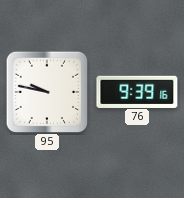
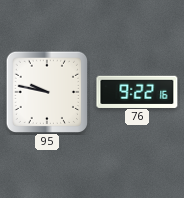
76: 9:39 -> 9:22 (137, 91)
